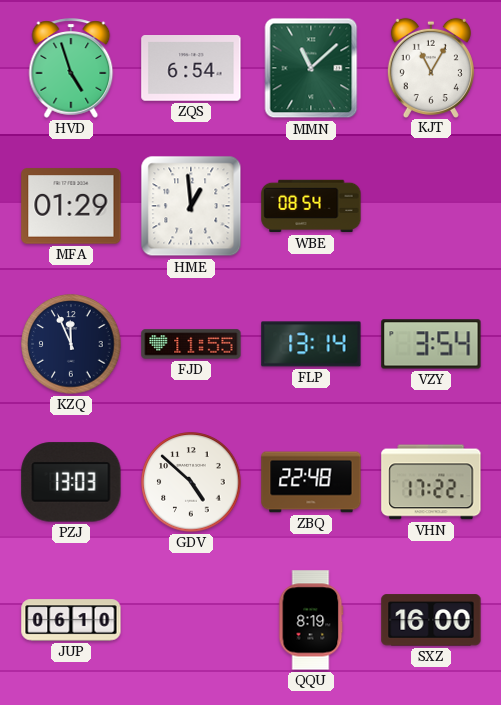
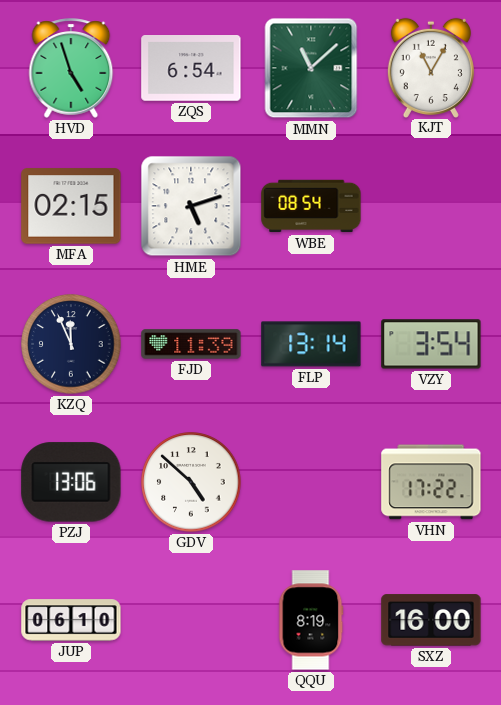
MFA: 01:29 -> 02:15 (71, 206)
HME: 12:59 -> 5:12 (191, 206)
FJD: 11:55 -> 11:39 (191, 344)
PZJ: 13:03 -> 13:06 (71, 482)
ZBQ: 22:48 -> none (311, 482)
